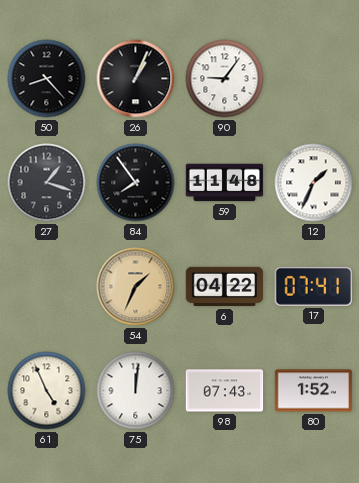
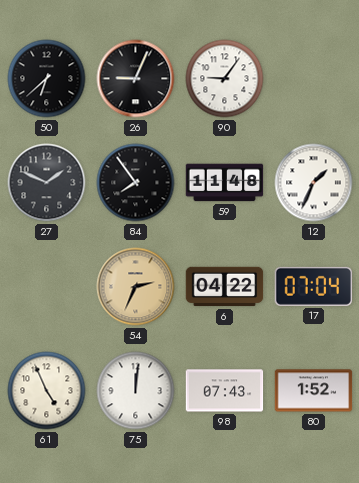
50: 8:23 -> 6:38 (47, 79)
26: 1:04 -> 9:04 (136, 79)
27: 1:18 -> 1:49 (47, 183)
54: 1:34 -> 2:34 (136, 287)
17: 07:41 -> 07:04 (314, 286)
